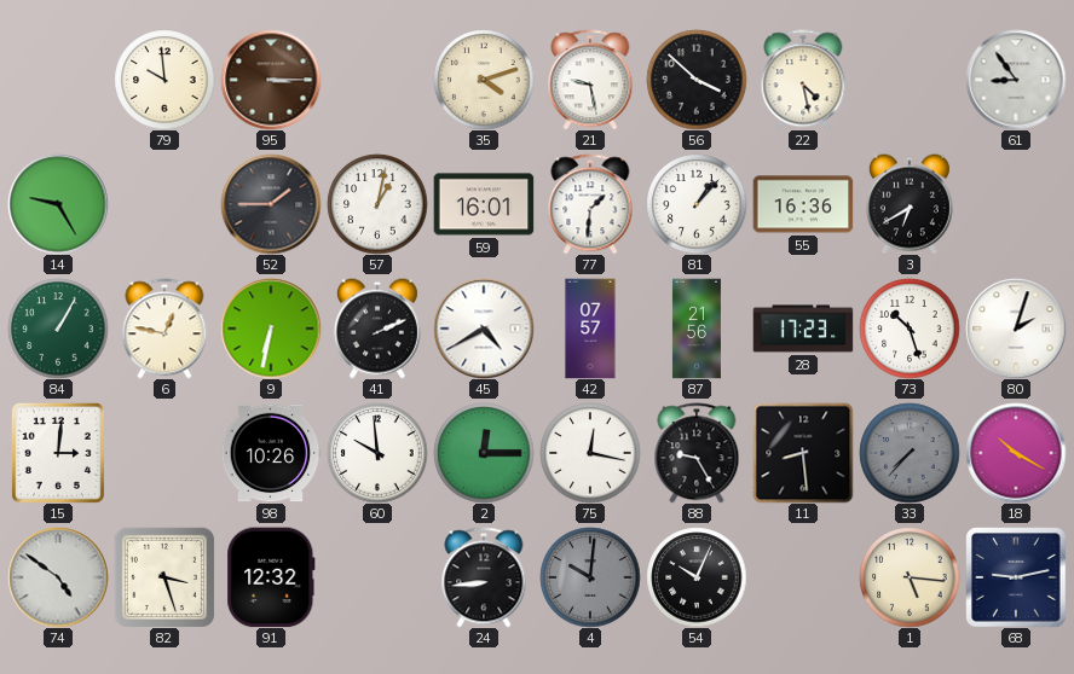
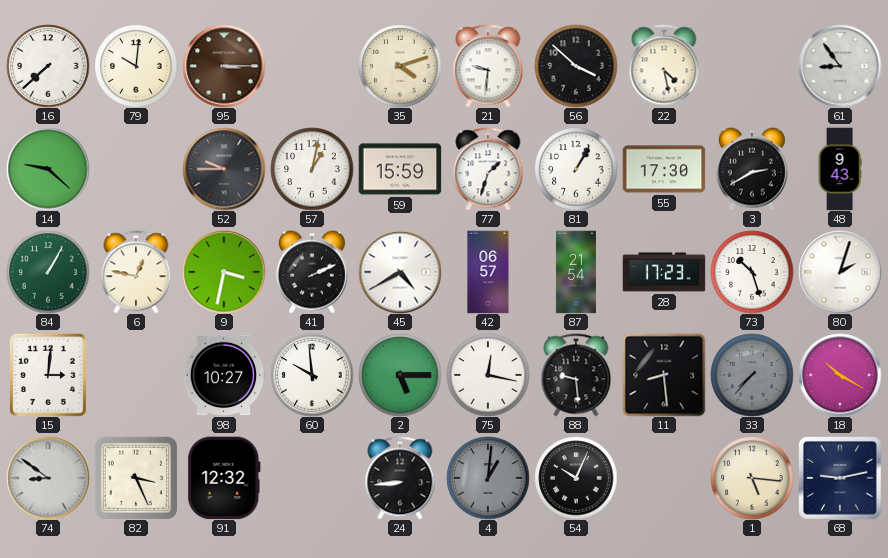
16: none -> 7:38 (48, 66)
79: 9:59 -> 10:01 (136, 66)
21: 9:28 -> 9:31 (488, 66)
14: 9:25 -> 9:22 (48, 169)
52: 1:45 -> 9:45 (224, 169)
59: 16:01 -> 15:59 (400, 169)
77: 1:31 -> 1:33 (488, 169)
81: 1:07 -> 1:05 (576, 169)
55: 16:36 -> 17:30 (664, 169)
3: 6:40 -> 2:40 (752, 169)
48: none -> 9:43 (840, 169)
9: 6:32 -> 3:32 (224, 272)
42: 07:57 -> 06:57 (488, 272)
87: 21:56 -> 21:54 (576, 272)
98: 10:26 -> 10:27 (224, 375)
2: 12:15 -> 5:15 (400, 375)
88: 9:25 -> 9:29 (576, 375)
74: 4:51 -> 8:51 (48, 478)
82: 3:27 -> 3:26 (136, 478)
4: 10:01 -> 1:01 (488, 478)
